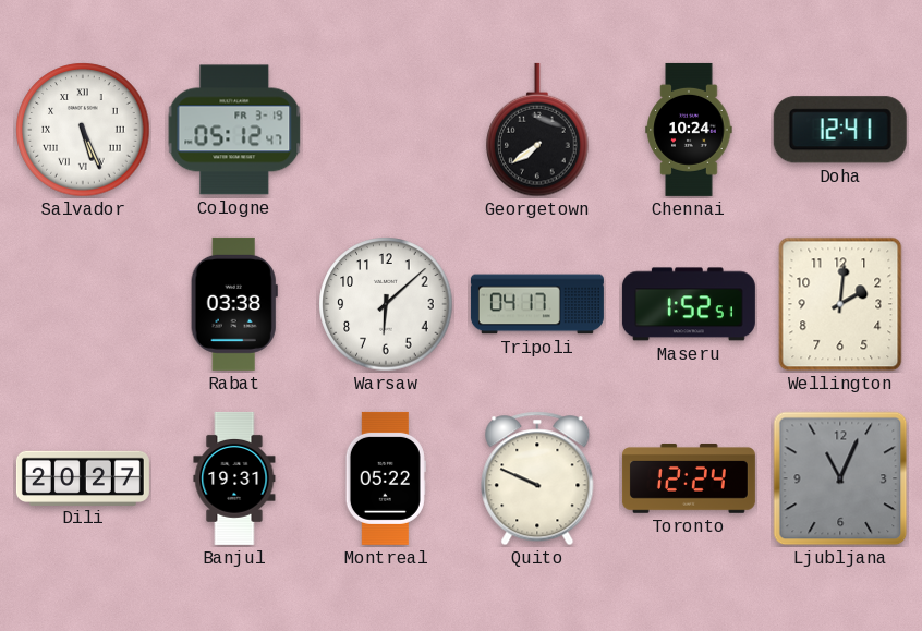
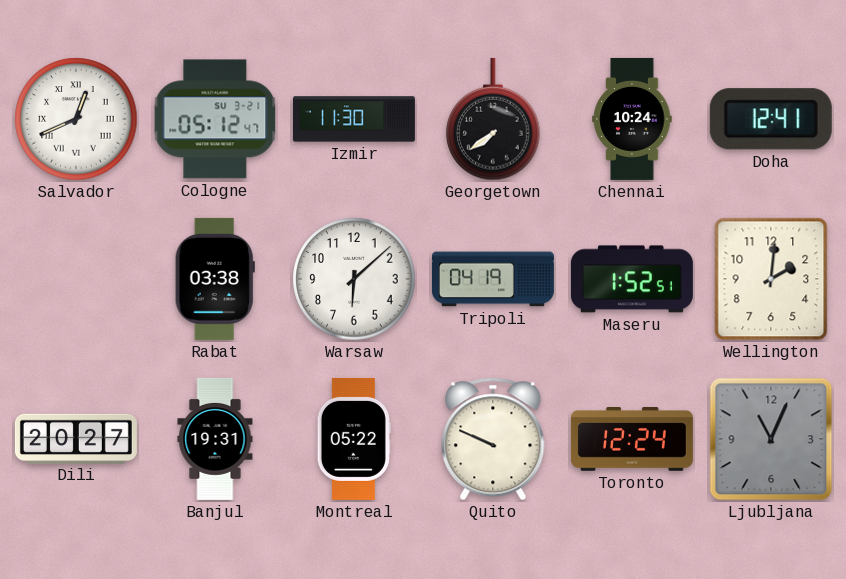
Salvador: 5:26 -> 12:41 (76, 119)
Cologne date: FR 3-19 -> SU 3-21 (215, 119)
Izmir: none -> 11:30 (354, 119)
Tripoli: 04:17 -> 04:19 (493, 279)
